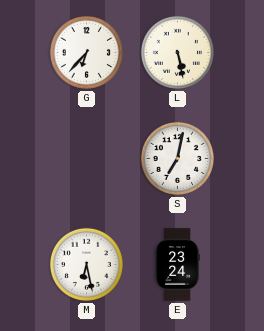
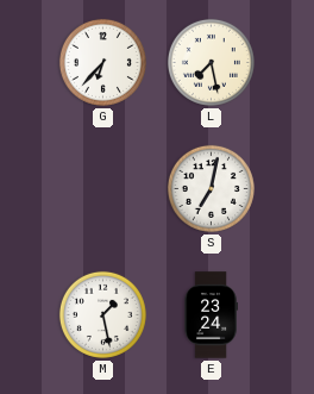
L: 5:28 -> 7:28 (211, 62)
M: 6:28 -> 1:28 (102, 314)
